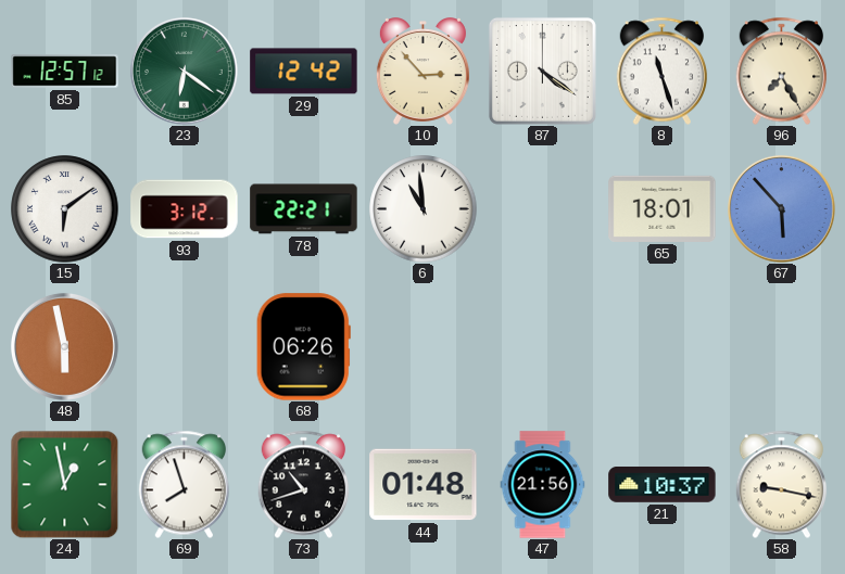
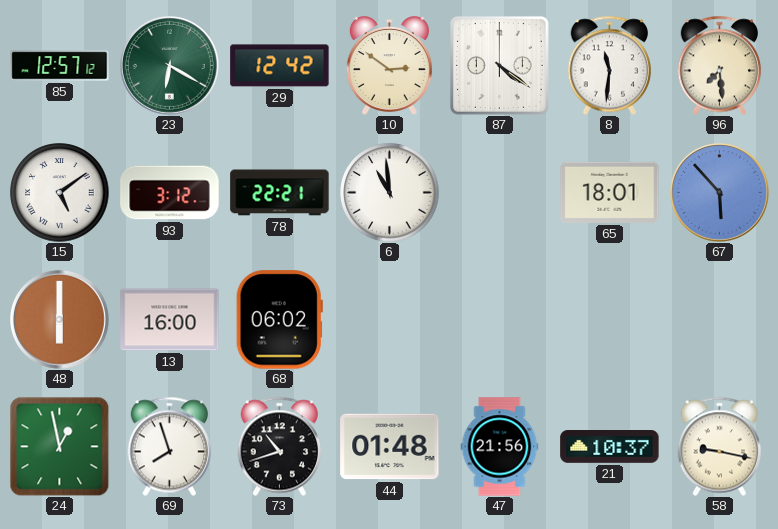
23: 6:21 -> 6:20 (169, 65)
10: 2:53 -> 2:51 (389, 66)
8: 11:27 -> 11:31 (610, 65)
96: 7:25 -> 7:29 (720, 65)
15: 6:09 -> 5:09 (60, 193)
48: 5:58 -> 6:00 (59, 319)
13: none -> 16:00 (170, 320)
68: 06:26 -> 06:02 (279, 320)
